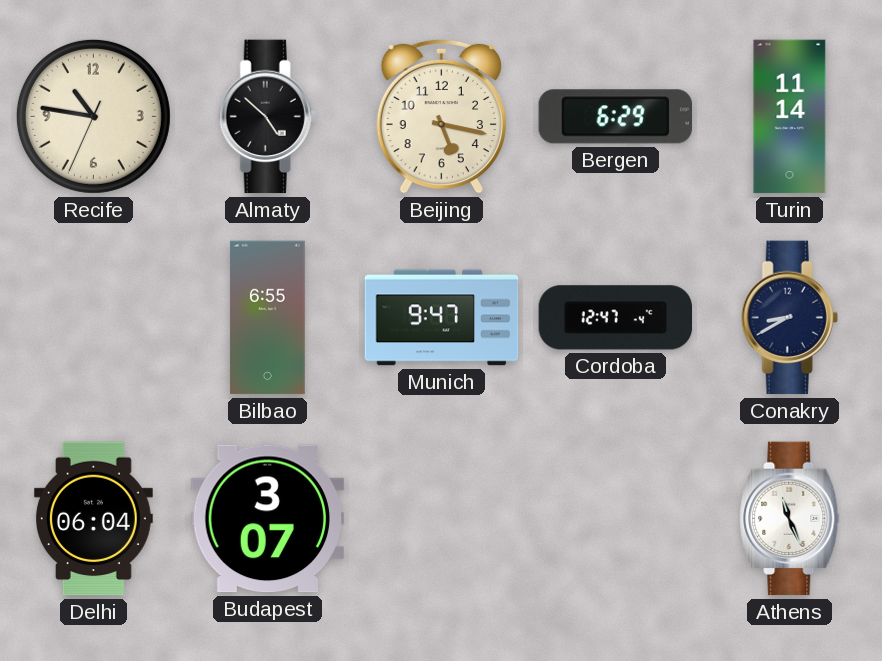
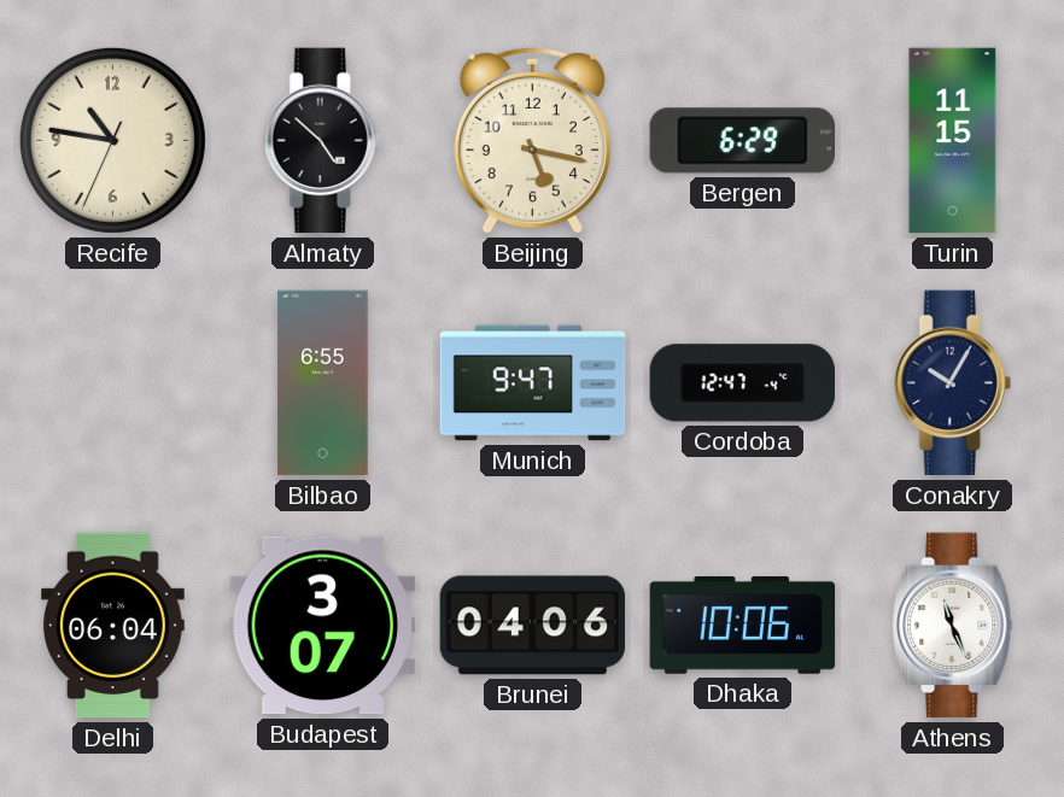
Turin: 11:14 -> 11:15 (953, 141)
Conakry: 8:40 -> 10:05 (952, 383)
Brunei: none -> 04:06 (533, 626)
Dhaka: none -> 10:06 (743, 626)
